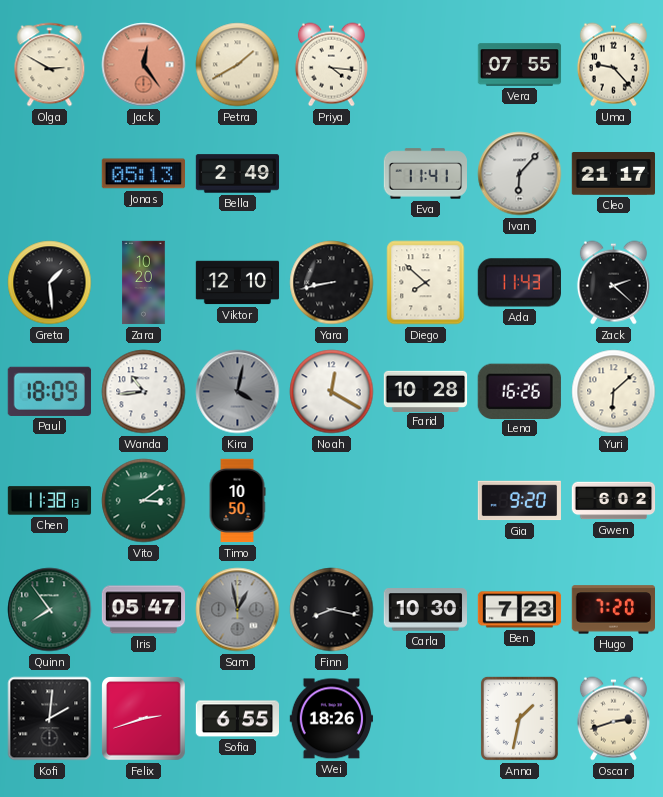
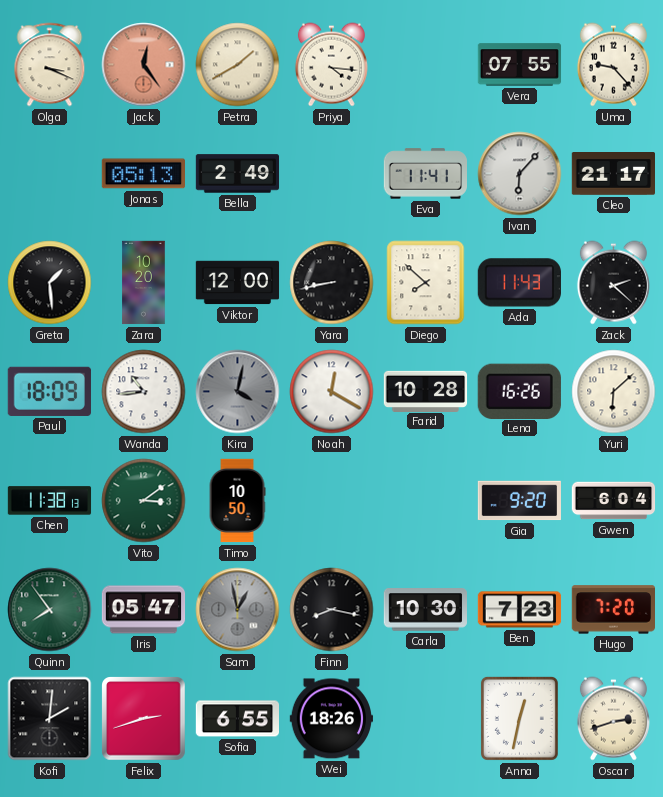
Olga: 2:50 -> 3:19 (50, 65)
Viktor: 12:10 -> 12:00 (238, 283)
Gwen: 6:02 -> 6:04 (614, 501)
Anna: 1:32 -> 12:32 (519, 718)
